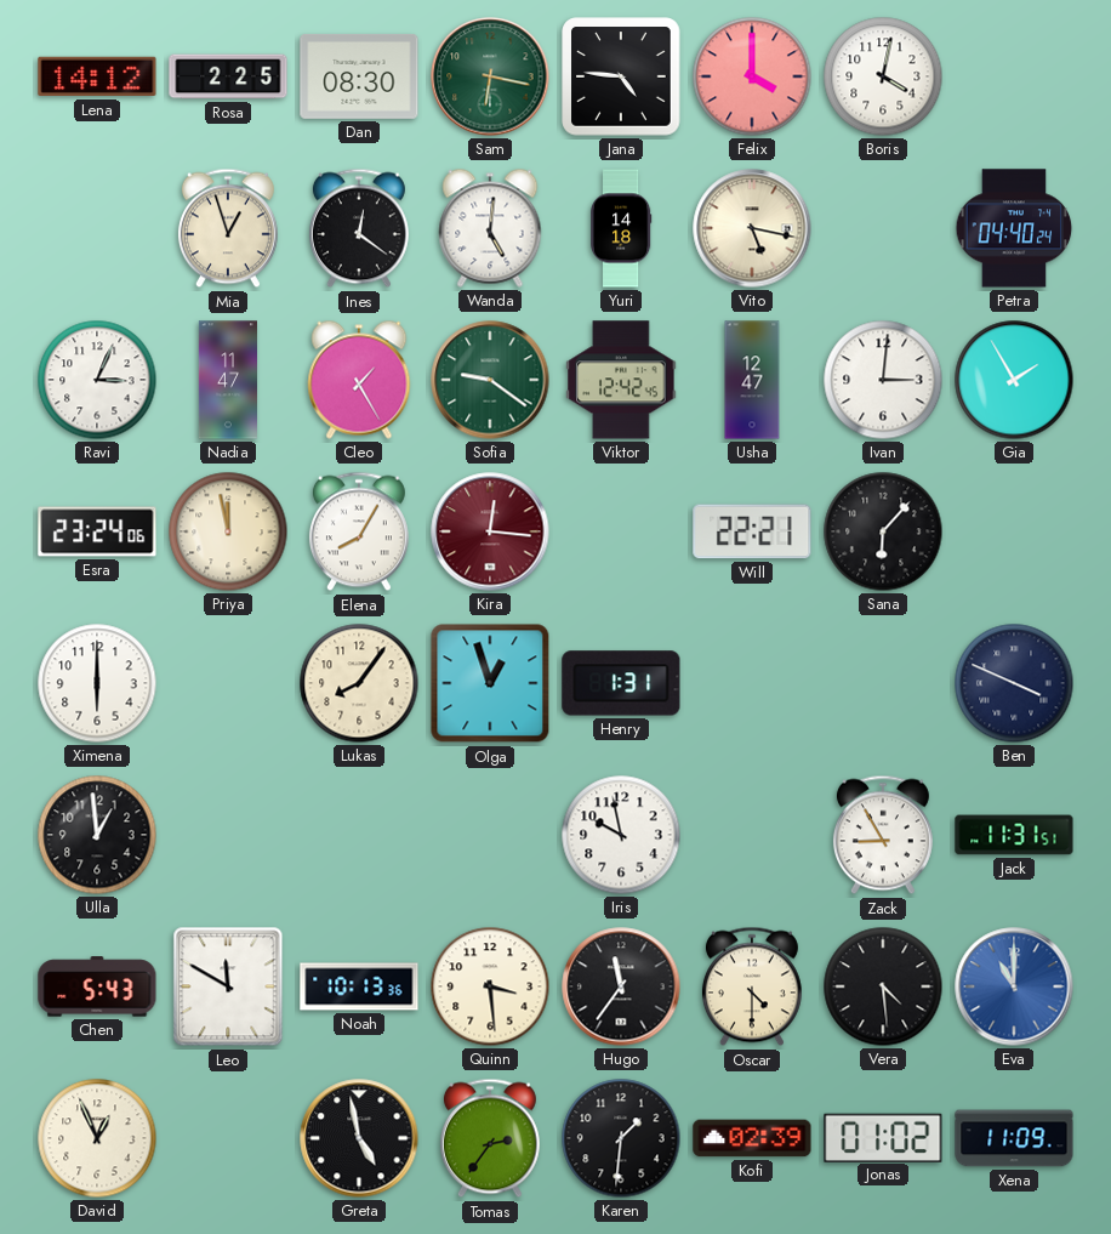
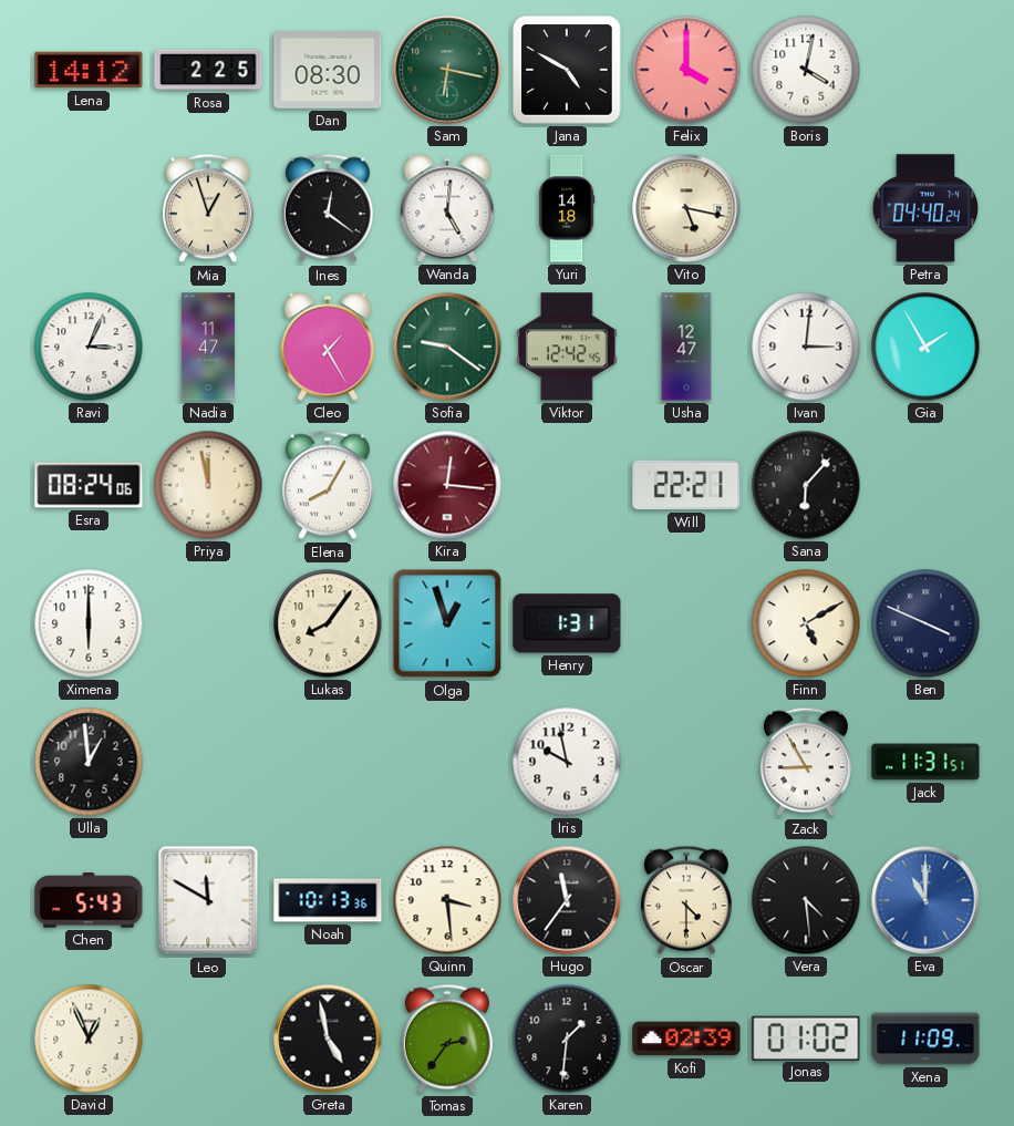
Jana: 4:46 -> 4:50 (567, 70)
Esra: 23:24 -> 08:24 (89, 485)
Finn: none -> 5:10 (806, 623)
